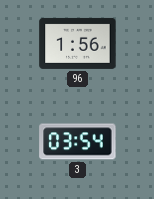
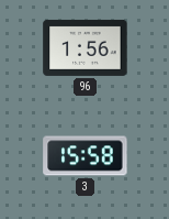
3: 03:54 -> 15:58 (86, 156)
